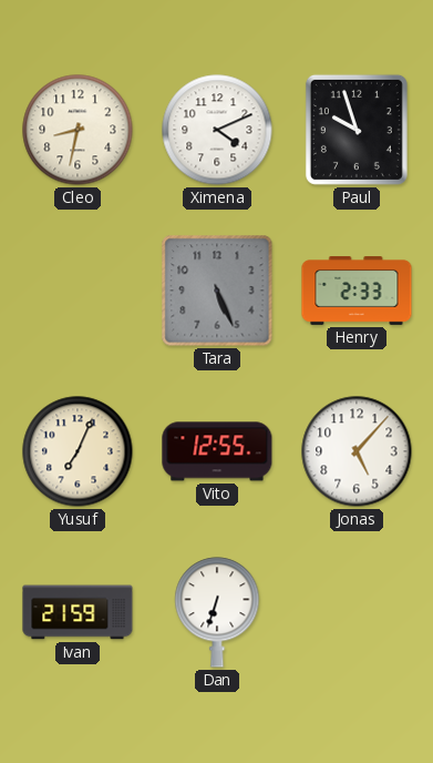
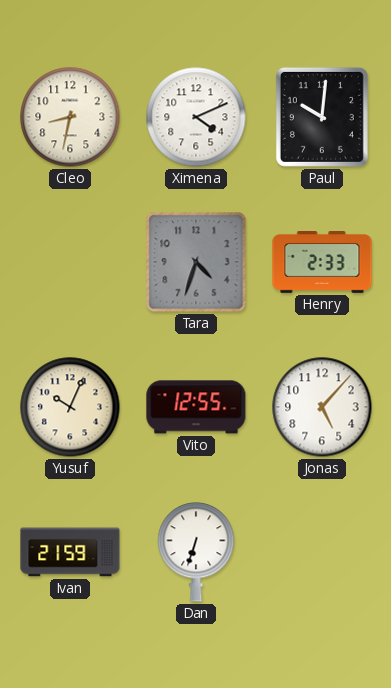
Paul: 9:57 -> 10:01 (322, 117)
Tara: 5:26 -> 4:33 (196, 262)
Yusuf: 7:04 -> 10:04 (70, 407)
